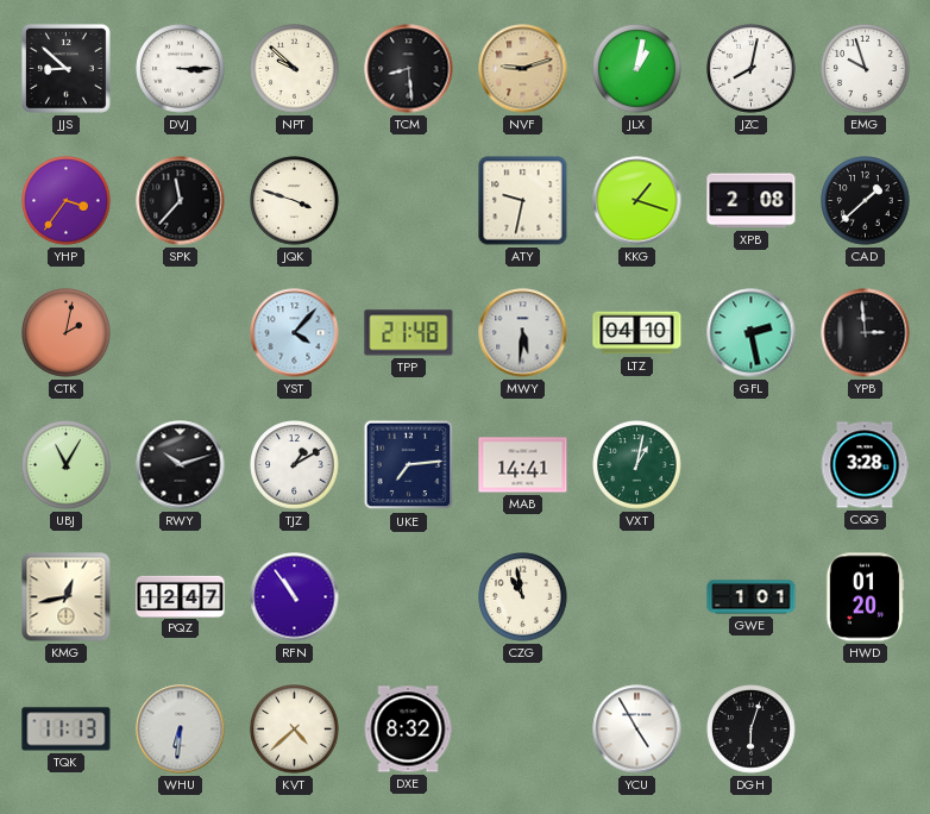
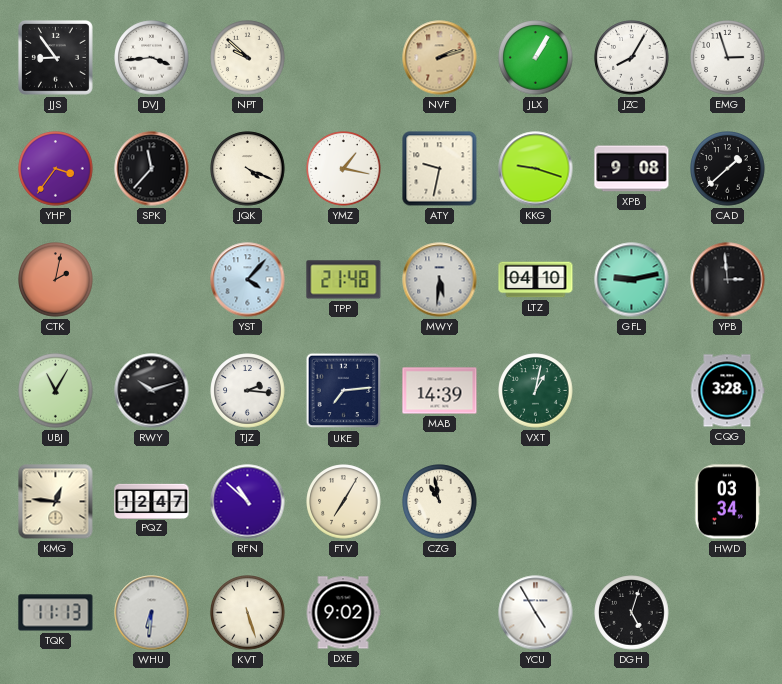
JJS: 8:52 -> 8:54 (55, 57)
DVJ: 3:15 -> 3:44 (152, 58)
TCM: 8:29 -> none (409, 69)
NVF: 9:12 -> 2:12 (440, 58)
JLX: 1:02 -> 1:05 (536, 58)
JZC: 8:02 -> 8:05 (632, 58)
EMG: 9:57 -> 2:57 (728, 58)
JQK: 3:48 -> 4:19 (248, 169)
YMZ: none -> 1:17 (344, 169)
KKG: 1:18 -> 9:18 (536, 169)
XPB: 2:08 -> 9:08 (632, 169)
GFL: 2:28 -> 9:13 (632, 280)
TJZ: 1:10 -> 2:16 (248, 391)
MAB: 14:41 -> 14:39 (440, 391)
KMG: 12:43 -> 12:46 (56, 502)
RFN: 10:54 -> 10:52 (248, 502)
FTV: none -> 7:05 (344, 502)
GWE: 1:01 -> none (752, 597)
HWD: 01:20 -> 03:34 (727, 502)
KVT: 4:38 -> 5:27 (248, 613)
DXE: 8:32 -> 9:02 (343, 613)
DGH: 6:03 -> 5:03 (632, 613)
